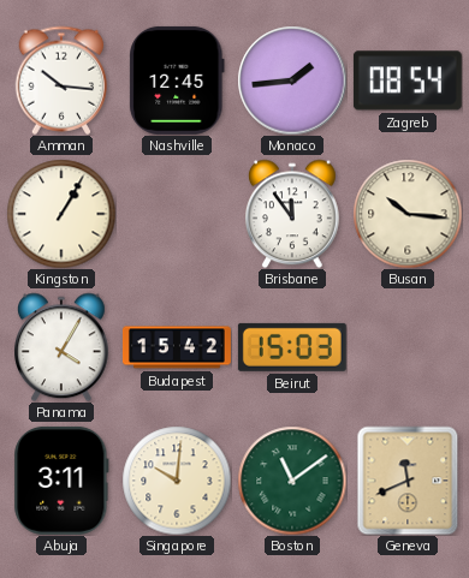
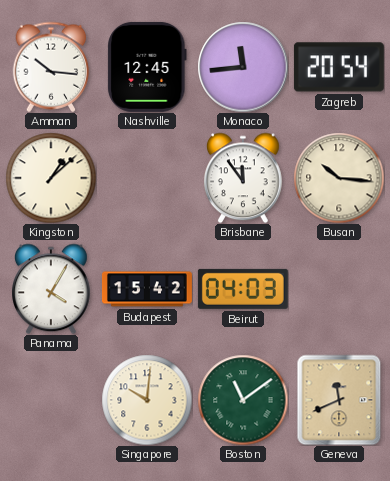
Monaco: 1:44 -> 11:44 (243, 67)
Zagreb: 08:54 -> 20:54 (339, 67)
Kingston: 1:05 -> 1:08 (51, 178)
Beirut: 15:03 -> 04:03 (243, 289)
Abuja: 3:11 -> none (61, 481)
